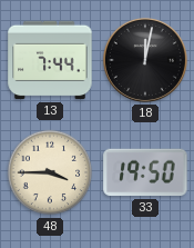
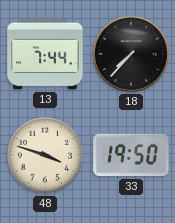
18: 12:02 -> 7:37 (131, 54)
48: 3:45 -> 3:48 (45, 155)
